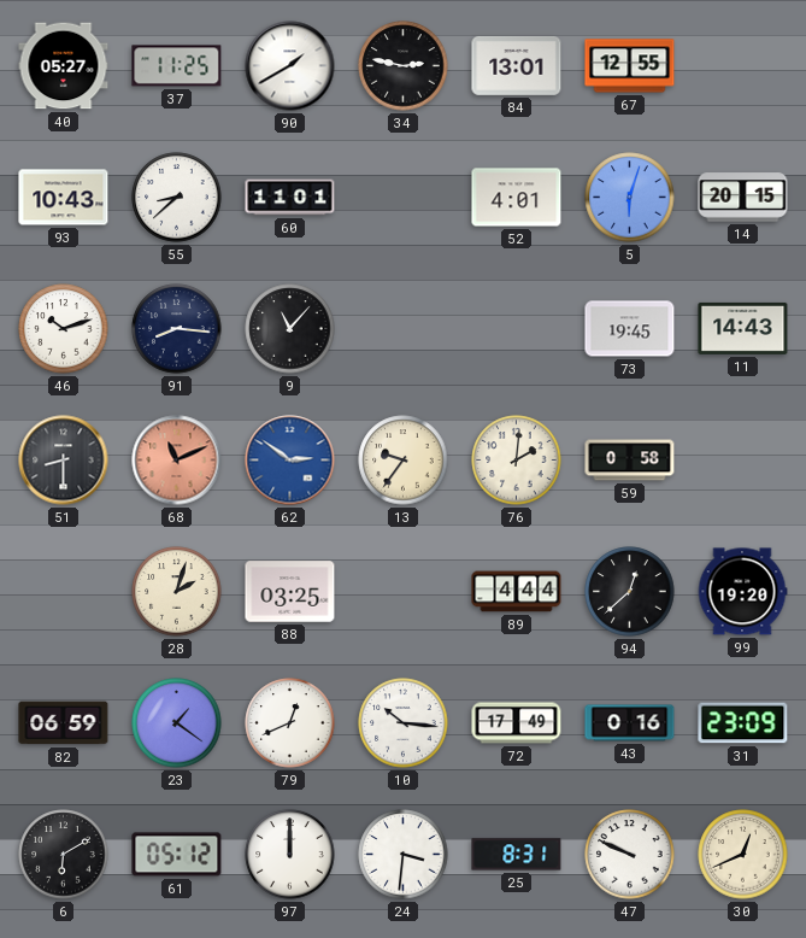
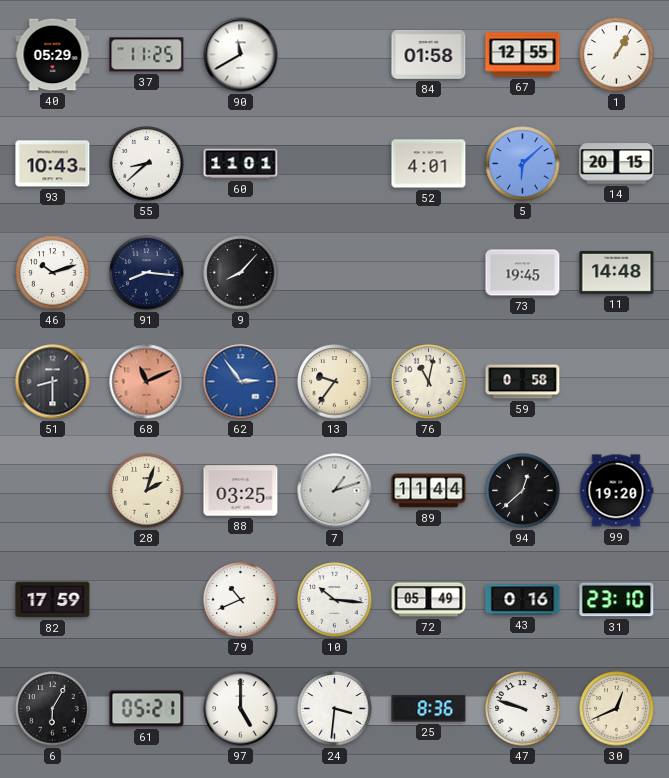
40: 05:27 -> 05:29 (53, 55)
90: 1:40 -> 11:40 (241, 55)
34: 2:47 -> none (404, 66)
84: 13:01 -> 01:58 (429, 54)
1: none -> 1:05 (617, 55)
5: 6:03 -> 6:08 (523, 164)
9: 11:07 -> 8:07 (241, 273)
11: 14:43 -> 14:48 (617, 272)
62: 2:51 -> 2:54 (241, 382)
76: 2:01 -> 11:02 (429, 382)
7: none -> 1:12 (335, 491)
89: 4:44 -> 11:44 (429, 491)
82: 06:59 -> 17:59 (53, 600)
23: 1:21 -> none (177, 723)
79: 12:41 -> 10:41 (241, 600)
72: 17:49 -> 05:49 (429, 600)
31: 23:09 -> 23:10 (617, 600)
6: 6:10 -> 6:05 (53, 709)
61: 05:12 -> 05:21 (147, 709)
97: 12:00 -> 5:00 (241, 709)
25: 8:31 -> 8:36 (429, 709)
47: 9:49 -> 9:48 (523, 709)
